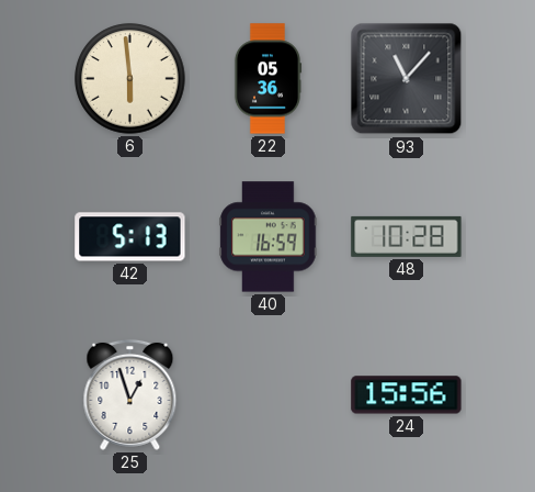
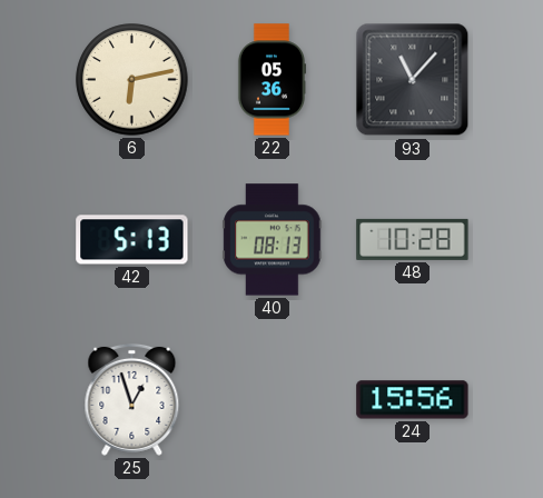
6: 5:59 -> 6:13 (132, 80)
40: 16:59 -> 08:13 (273, 240)
